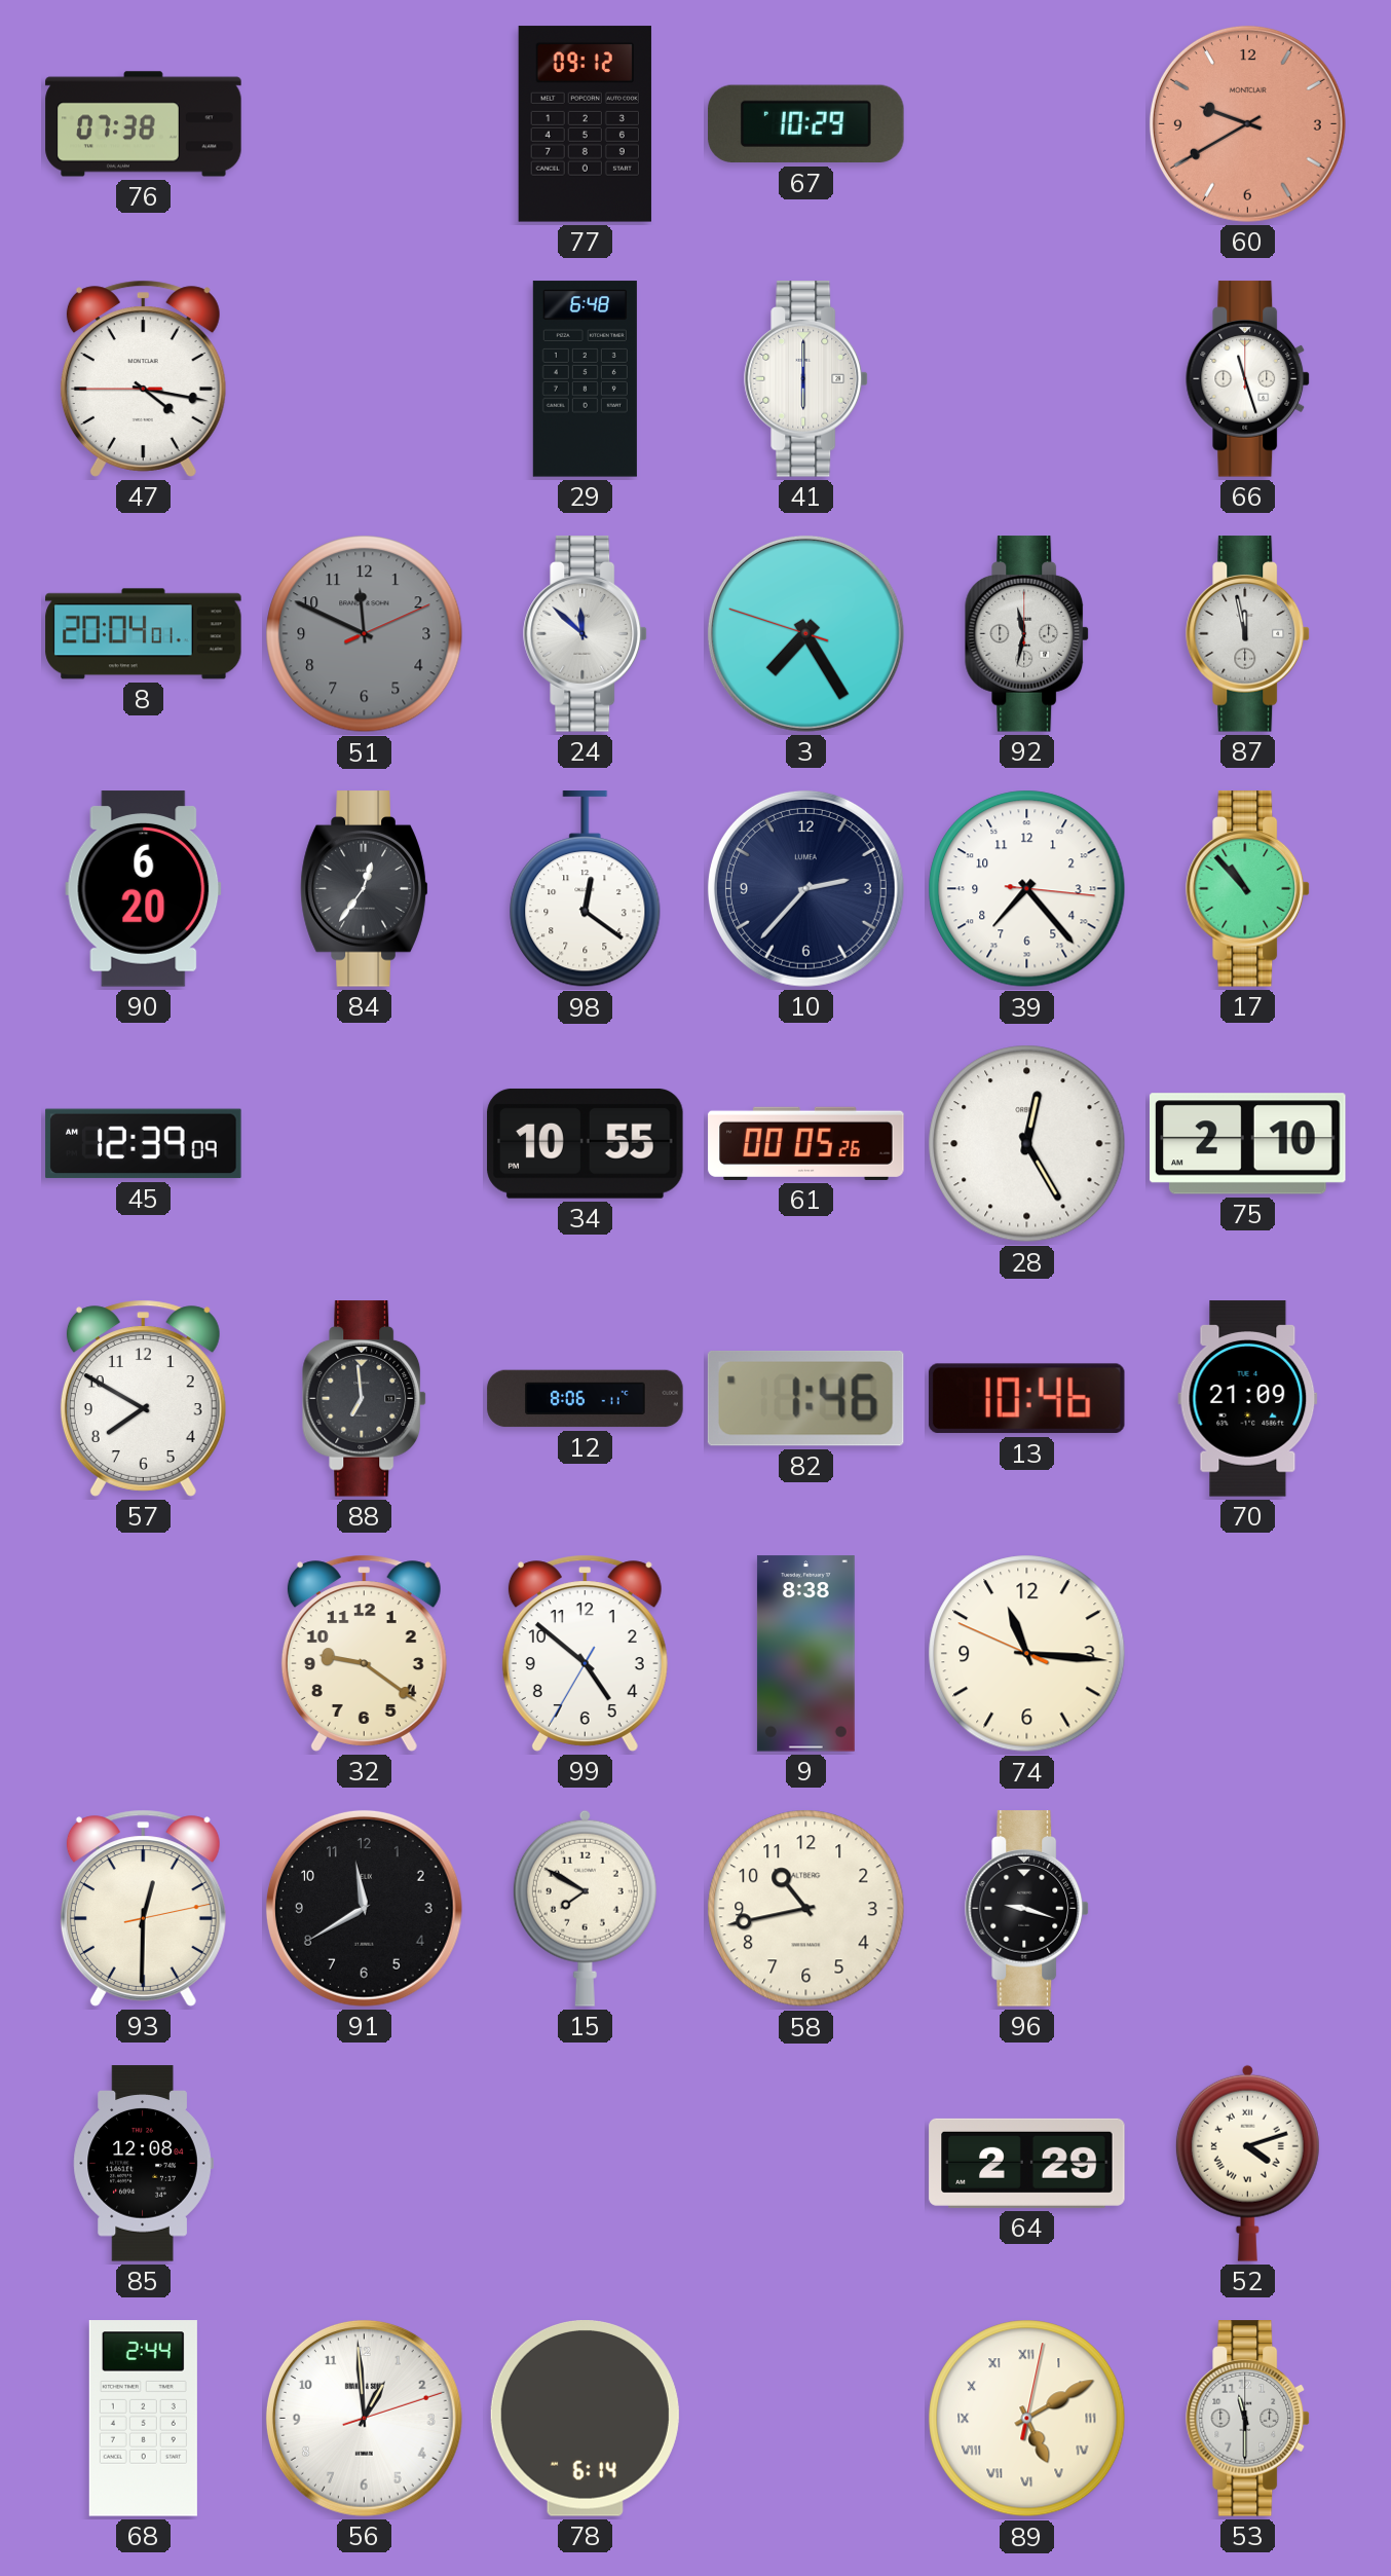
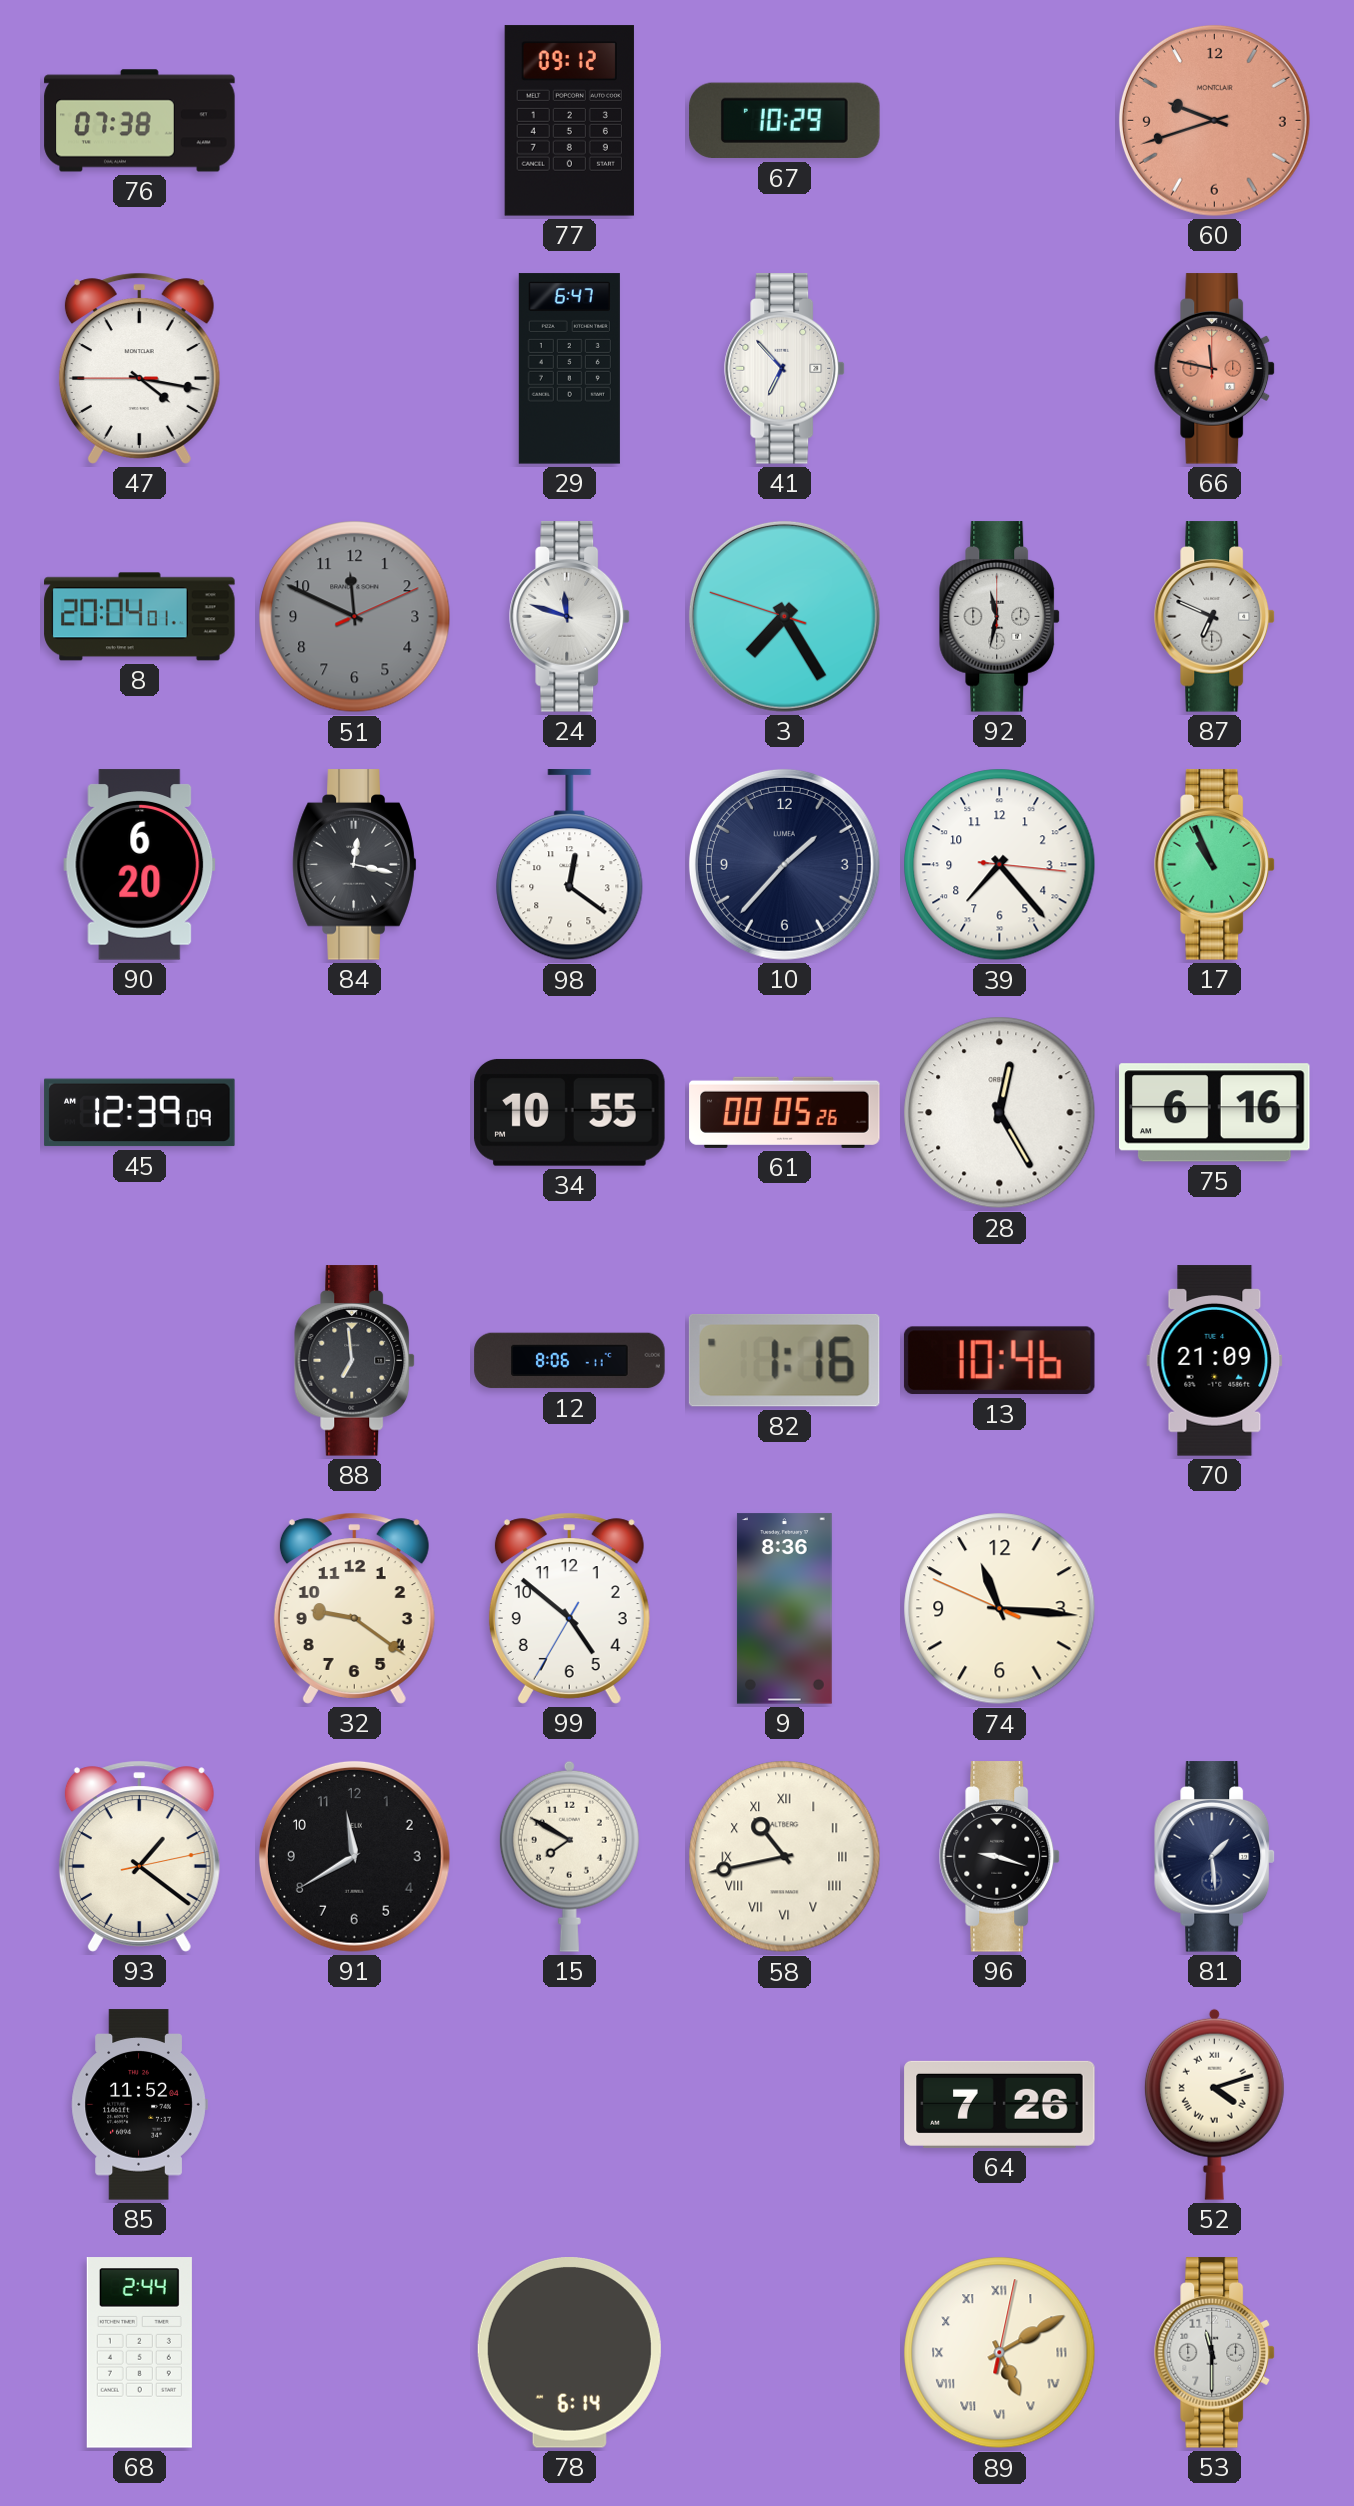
60: 9:40 -> 9:42 (1214, 120)
29: 6:48 -> 6:47 (569, 369)
41: 6:00 -> 6:53 (785, 369)
66: 11:27 -> 11:47 (1215, 369)
66 dial: white -> salmon (1215, 369)
24: 11:52 -> 11:48 (570, 617)
87: 11:58 -> 6:49 (1215, 617)
84: 12:36 -> 12:17 (355, 865)
10: 2:37 -> 1:37 (784, 864)
17: 10:53 -> 10:56 (1215, 865)
75: 2:10 -> 6:16 (1215, 1113)
57: 7:50 -> none (143, 1398)
82: 1:46 -> 1:16 (784, 1360)
9: 8:38 -> 8:36 (784, 1609)
93: 12:30 -> 1:21 (139, 1856)
58 numerals: Arabic -> Roman (785, 1857)
81: none -> 1:29 (1215, 1857)
85: 12:08 -> 11:52 (139, 2105)
64: 2:29 -> 7:26 (1000, 2104)
56: 12:59 -> none (364, 2418)
